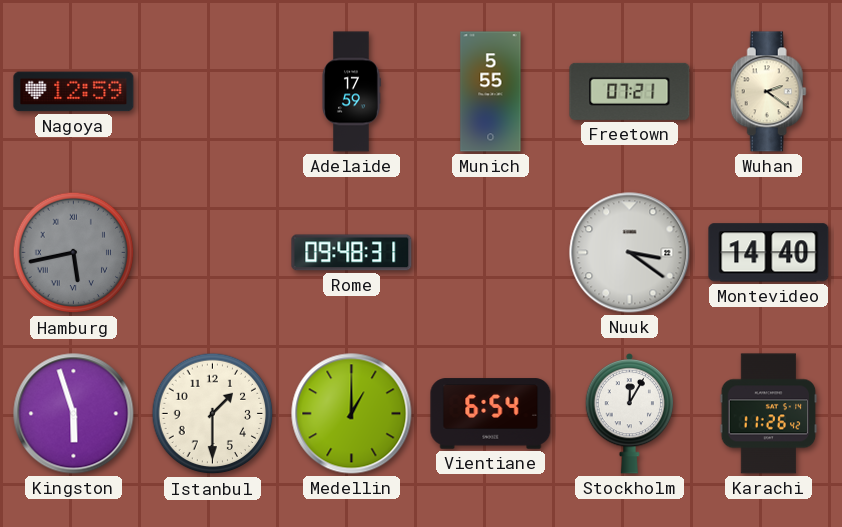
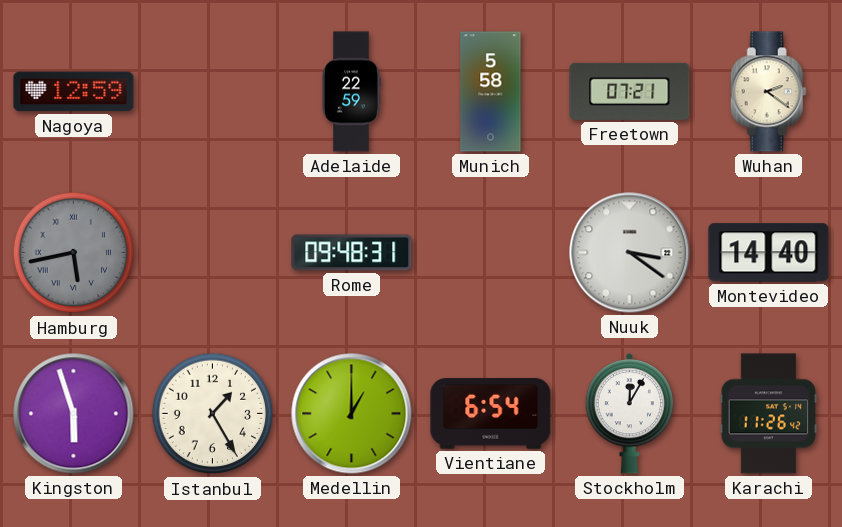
Adelaide: 17:59 -> 22:59 (351, 92)
Munich: 5:55 -> 5:58 (491, 92)
Istanbul: 1:30 -> 1:25 (213, 414)
